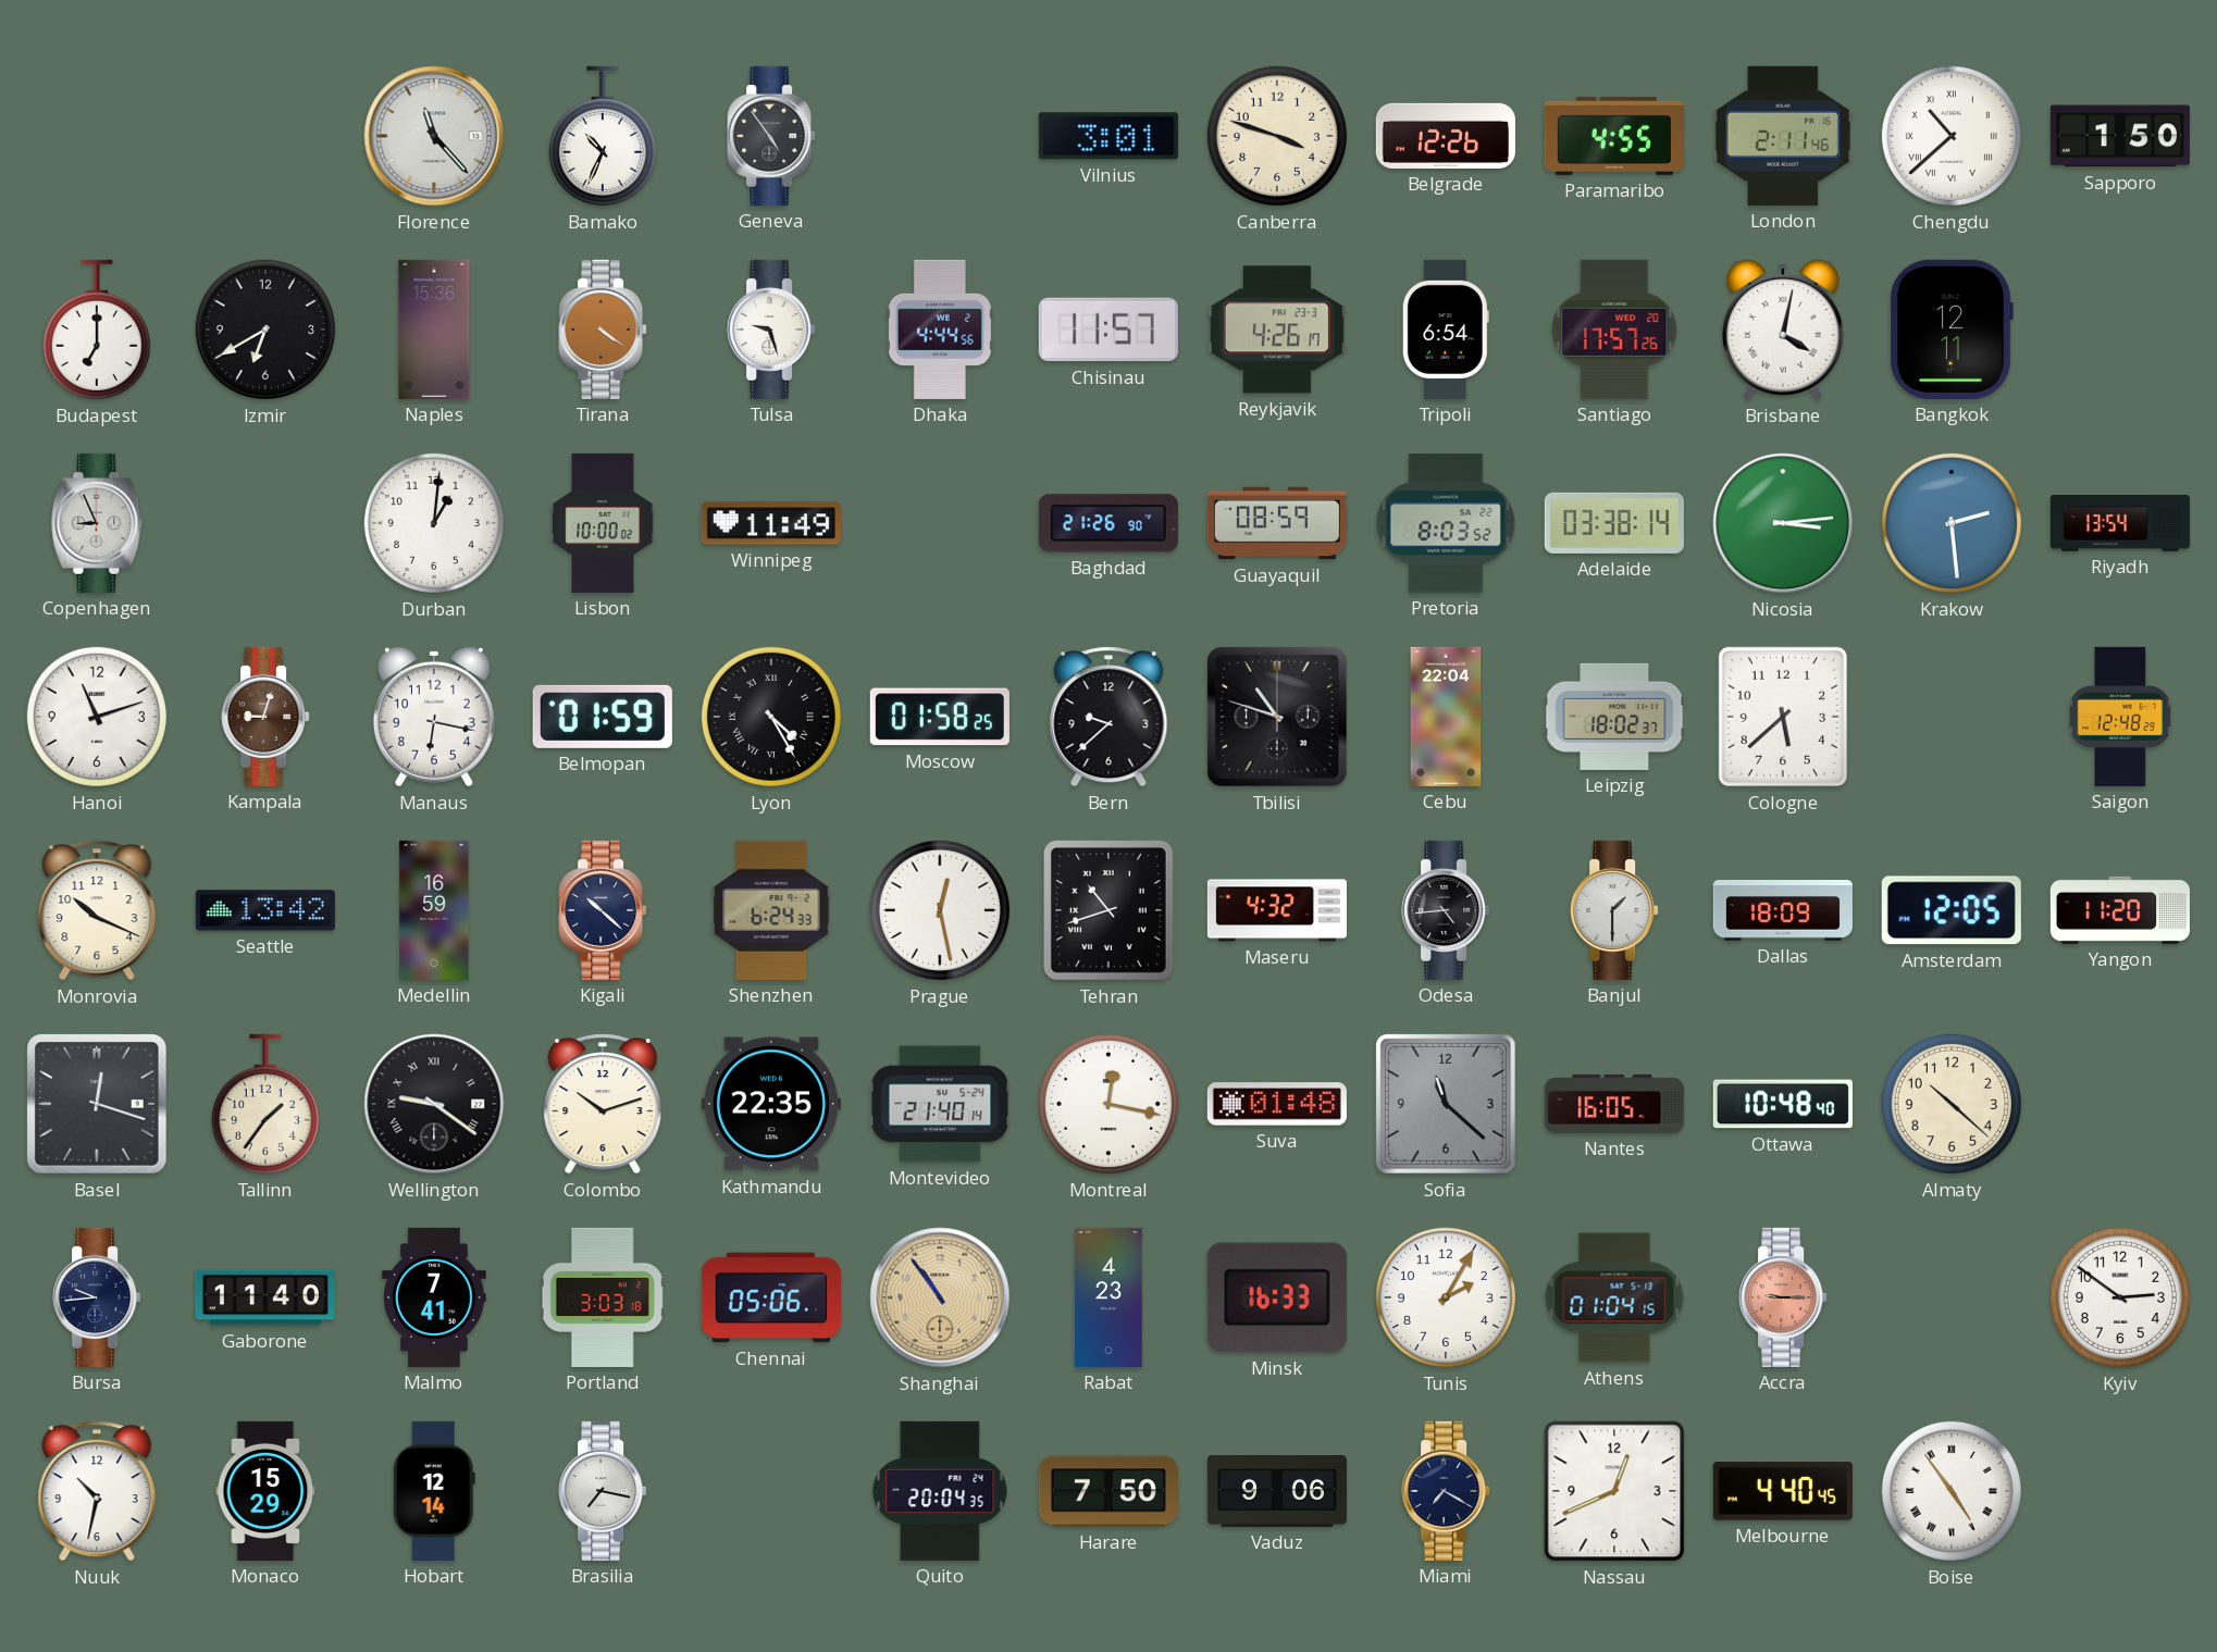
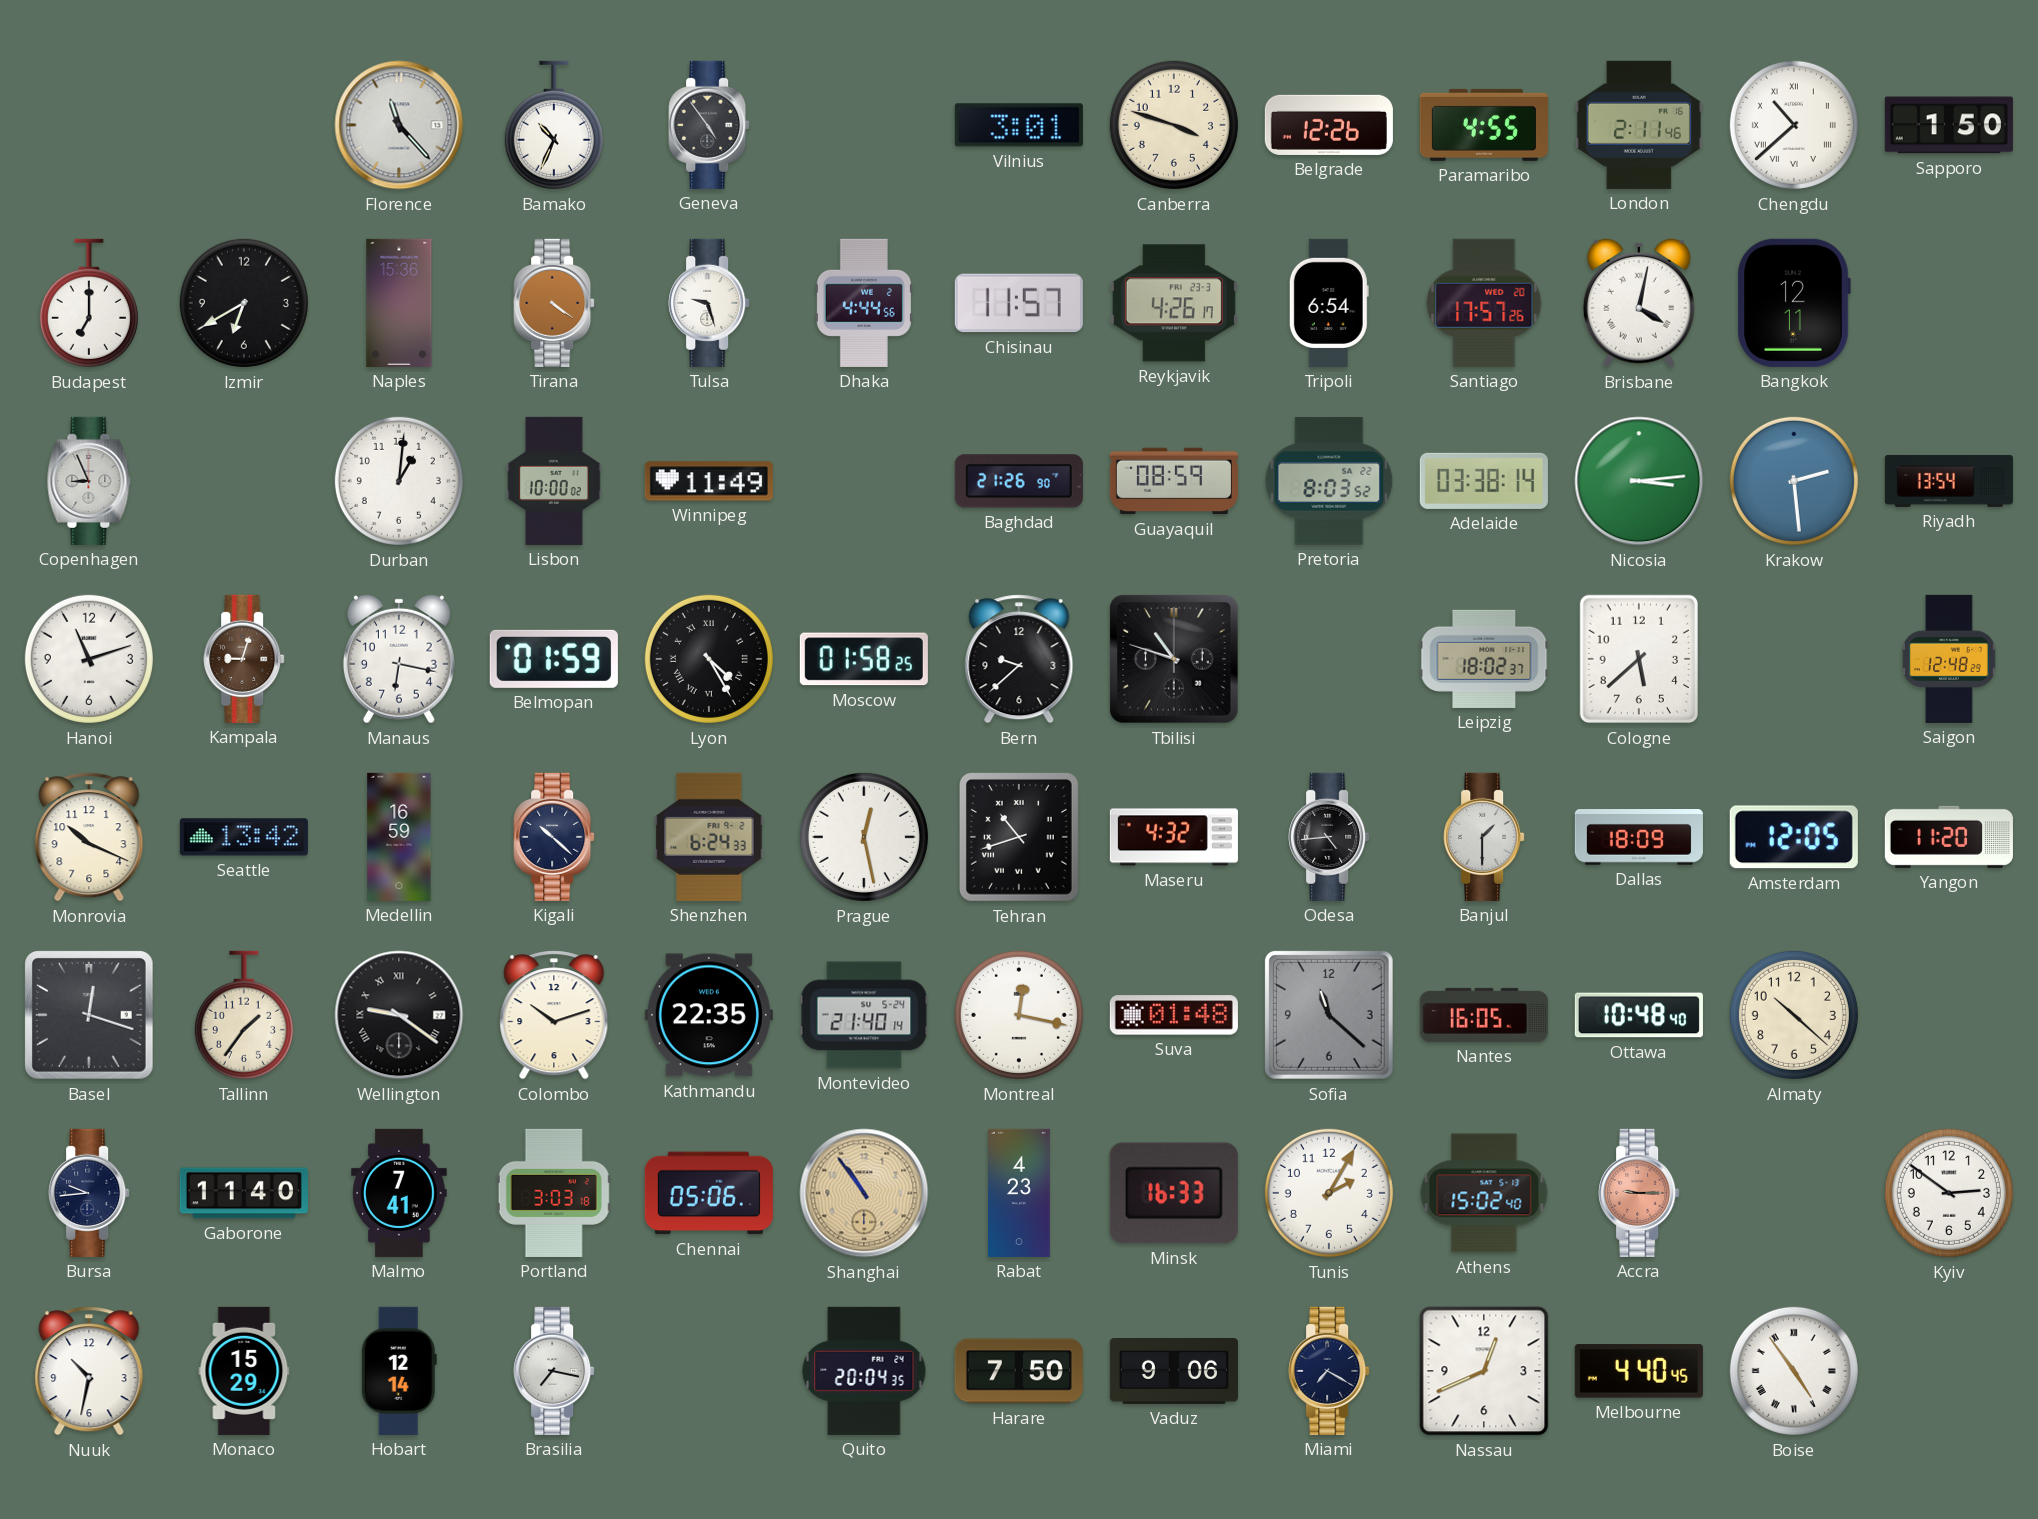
Cebu: 22:04 -> none (1446, 717)
Athens: 01:04 -> 15:02 (1484, 1193)
